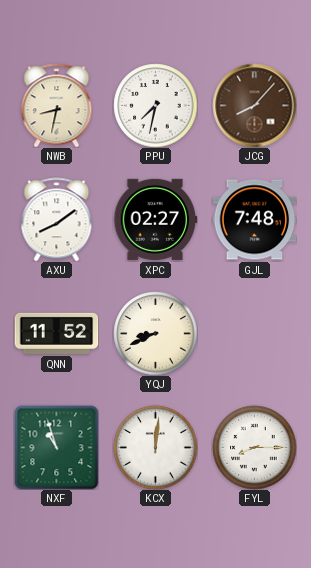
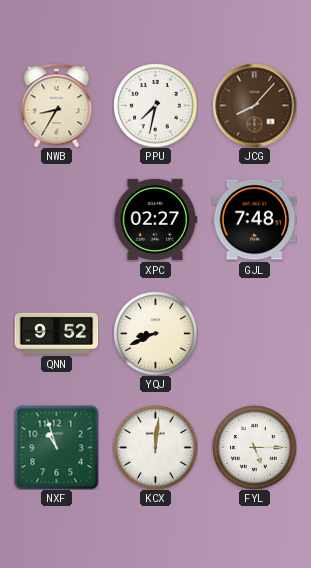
NWB: 8:32 -> 8:35 (57, 105)
AXU: 8:09 -> none (57, 219)
QNN: 11:52 -> 9:52 (56, 333)
FYL: 8:15 -> 5:15 (254, 447)
